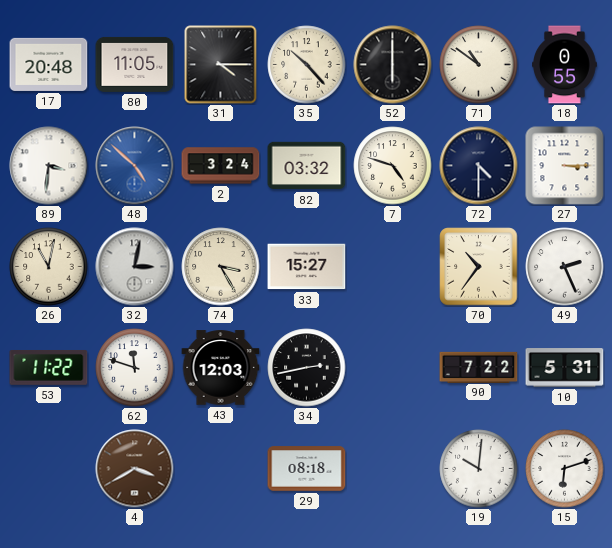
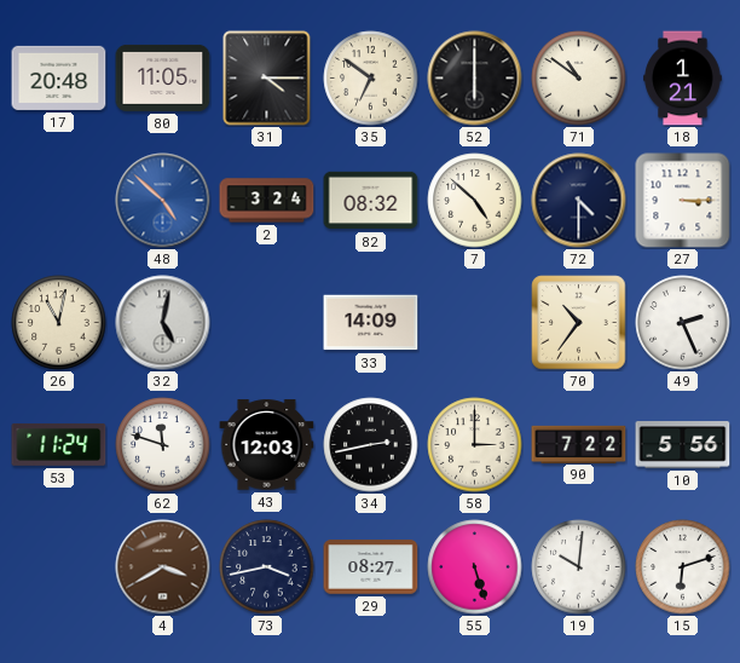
35: 10:23 -> 6:51 (371, 79)
18: 0:55 -> 1:21 (683, 79)
89: 3:31 -> none (49, 166)
82: 03:32 -> 08:32 (371, 201)
7: 4:48 -> 4:52 (475, 201)
32: 3:02 -> 5:02 (163, 323)
74: 3:25 -> none (221, 267)
33: 15:27 -> 14:09 (371, 323)
53: 11:22 -> 11:24 (59, 444)
58: none -> 3:00 (475, 445)
10: 5:31 -> 5:56 (683, 445)
73: none -> 3:43 (267, 567)
29: 08:18 -> 08:27 (371, 567)
55: none -> 5:27 (475, 567)
